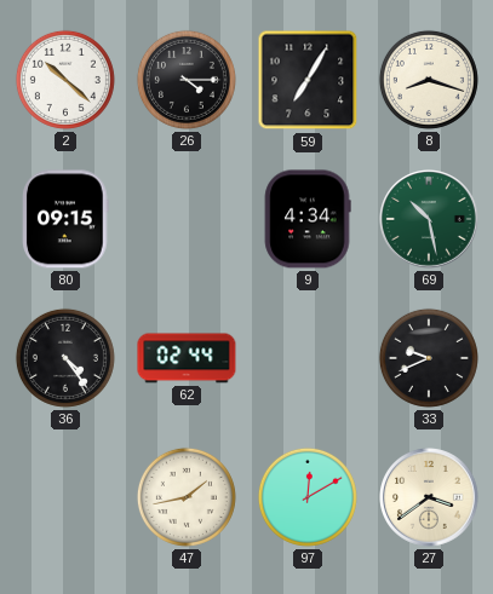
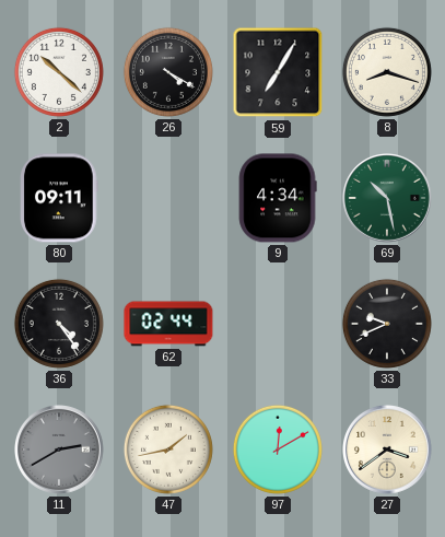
26: 4:15 -> 4:20 (168, 72)
80: 09:15 -> 09:11 (59, 198)
11: none -> 2:40 (60, 451)
